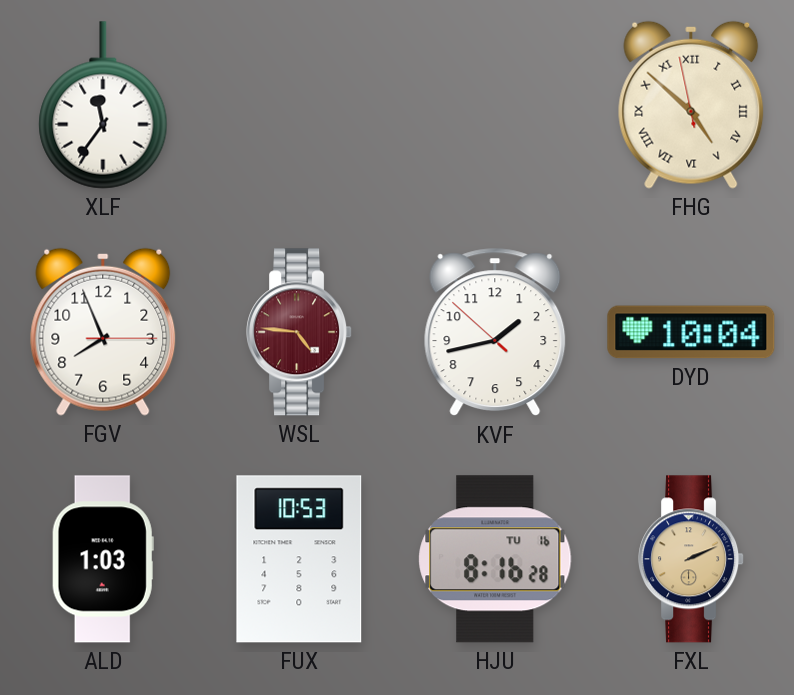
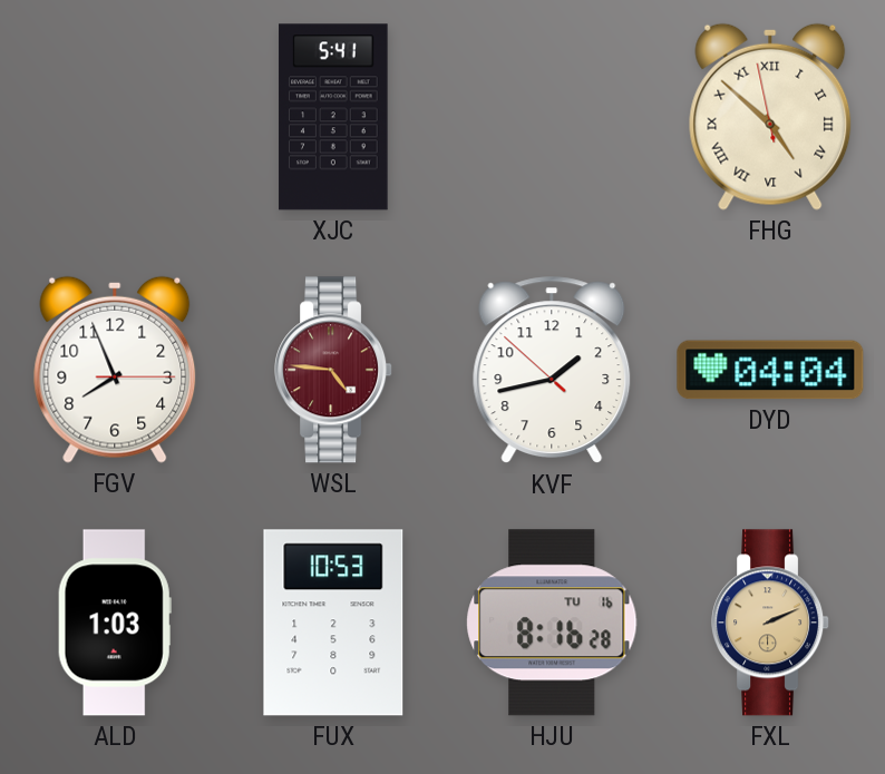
XLF: 11:36 -> none (103, 105)
XJC: none -> 5:41 (333, 117)
DYD: 10:04 -> 04:04 (770, 370)
